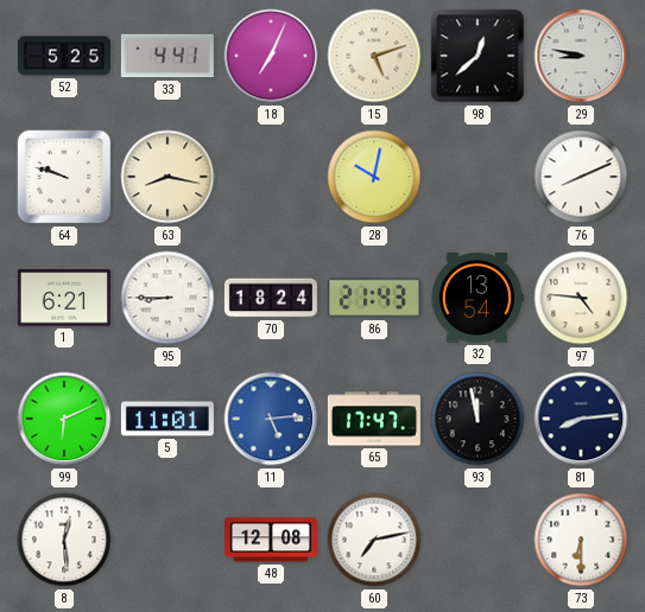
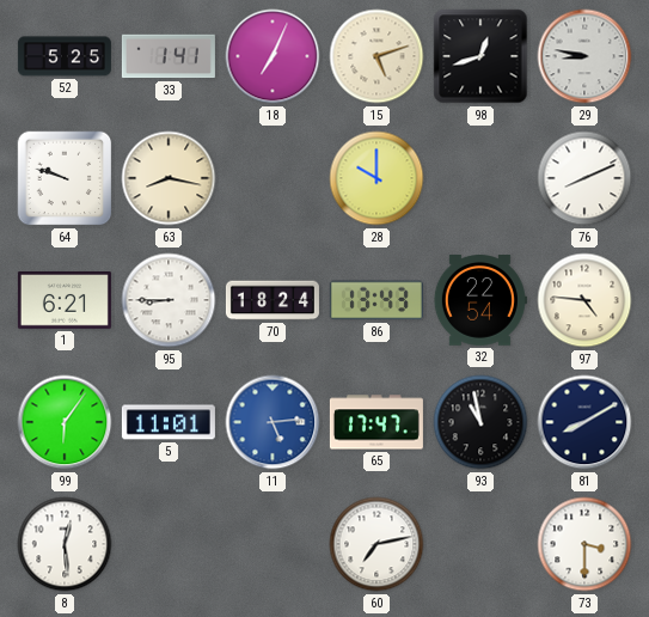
33: 4:41 -> 1:41 (169, 56)
98: 12:38 -> 12:42 (480, 56)
28: 10:02 -> 10:00 (376, 178)
86: 21:43 -> 13:43 (376, 300)
32: 13:54 -> 22:54 (480, 301)
99: 6:11 -> 6:06 (65, 422)
93: 11:58 -> 10:58 (480, 422)
81: 8:14 -> 8:10 (584, 422)
48: 12:08 -> none (271, 540)
73: 6:30 -> 3:30 (584, 544)
